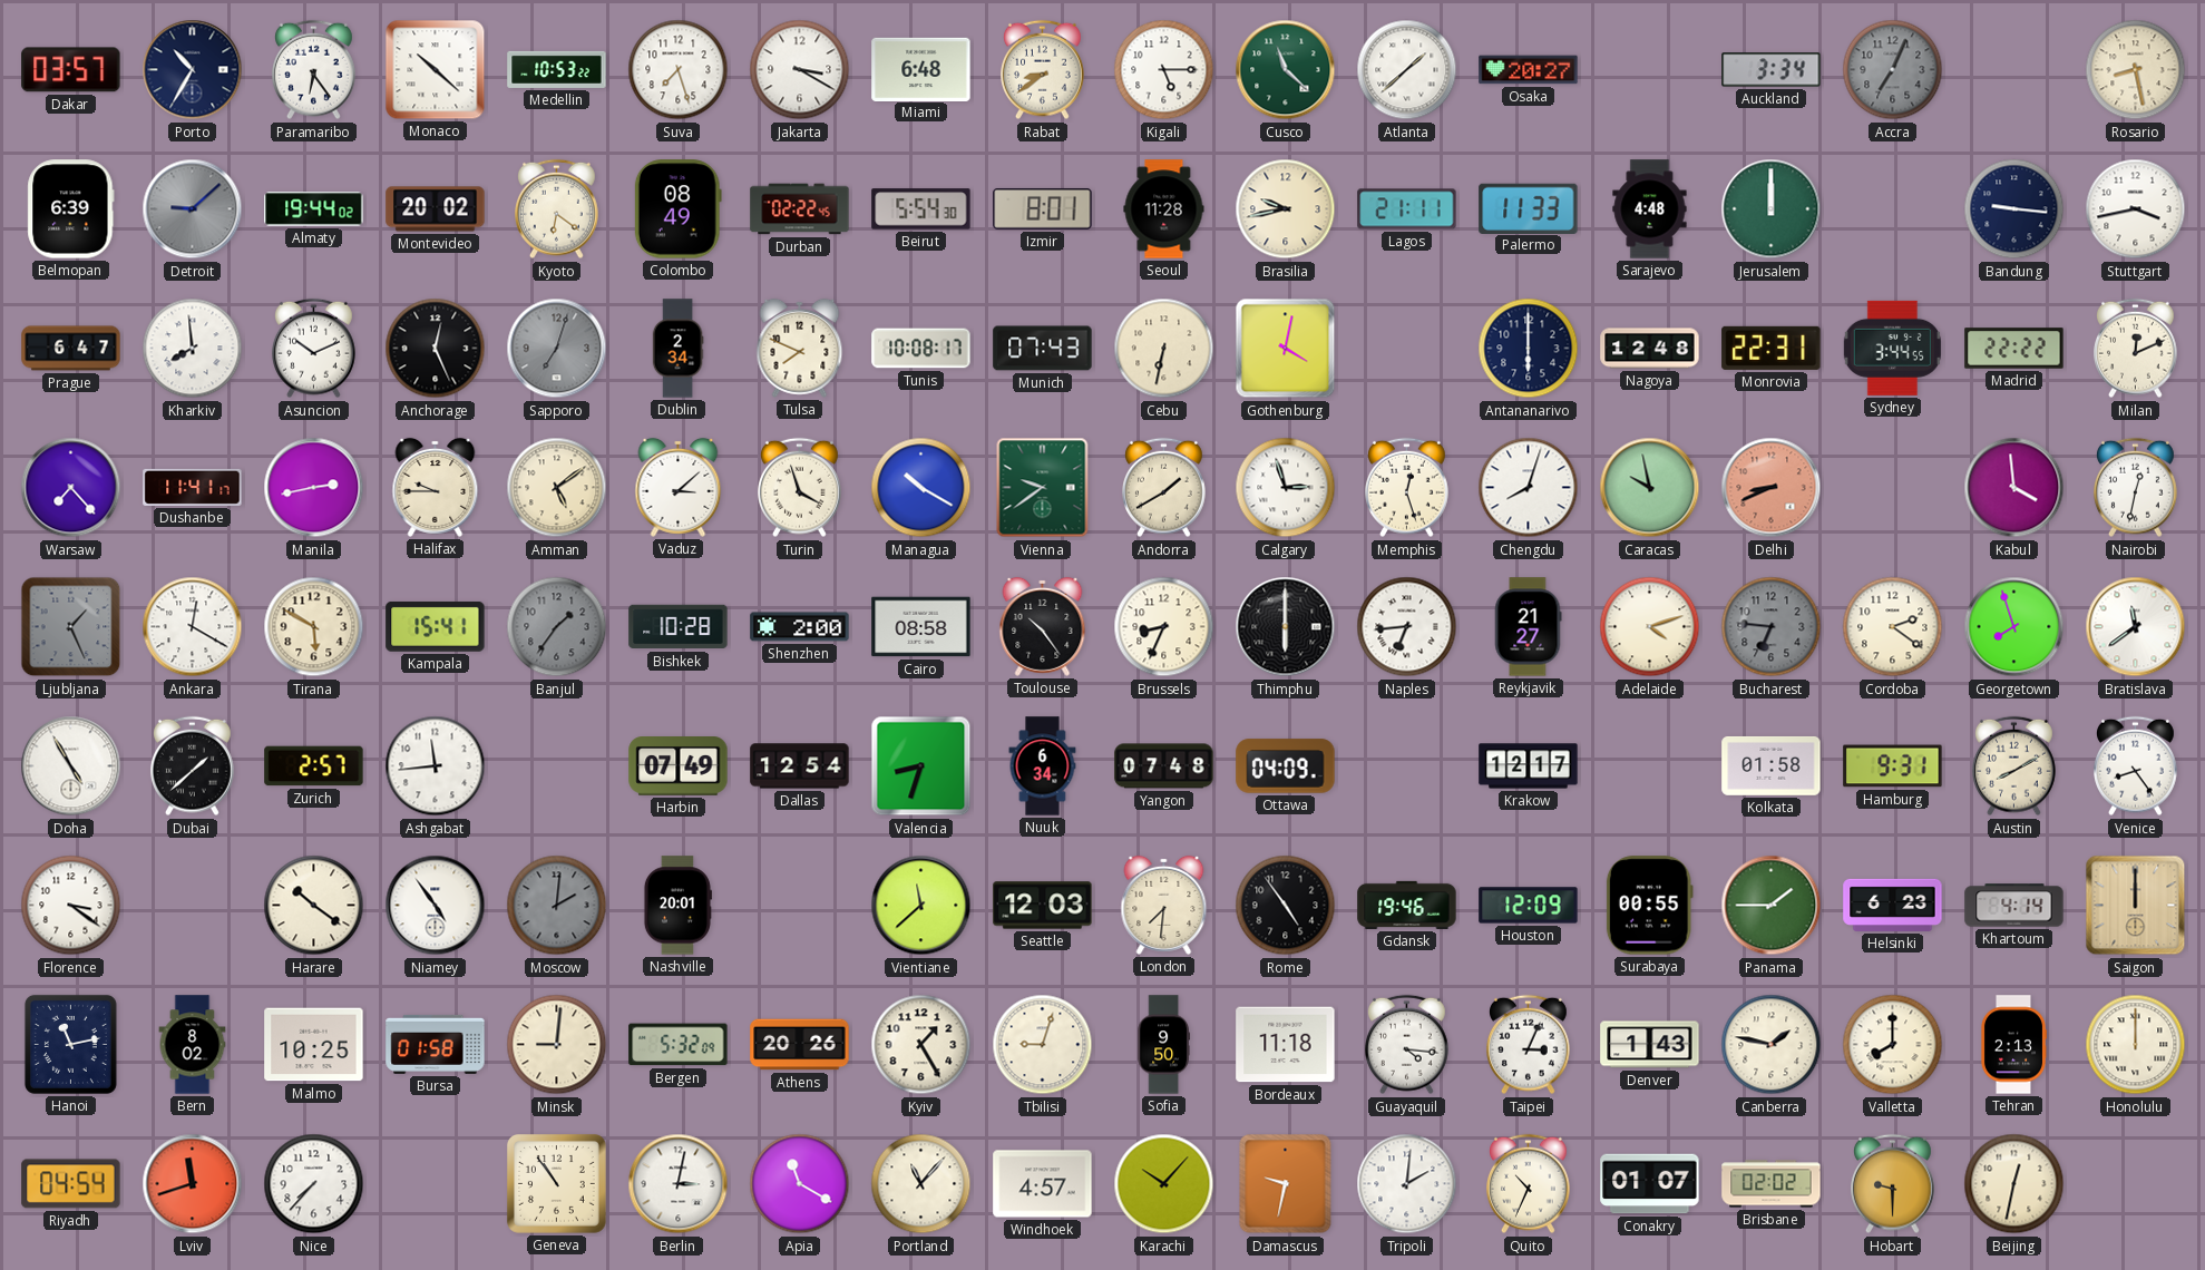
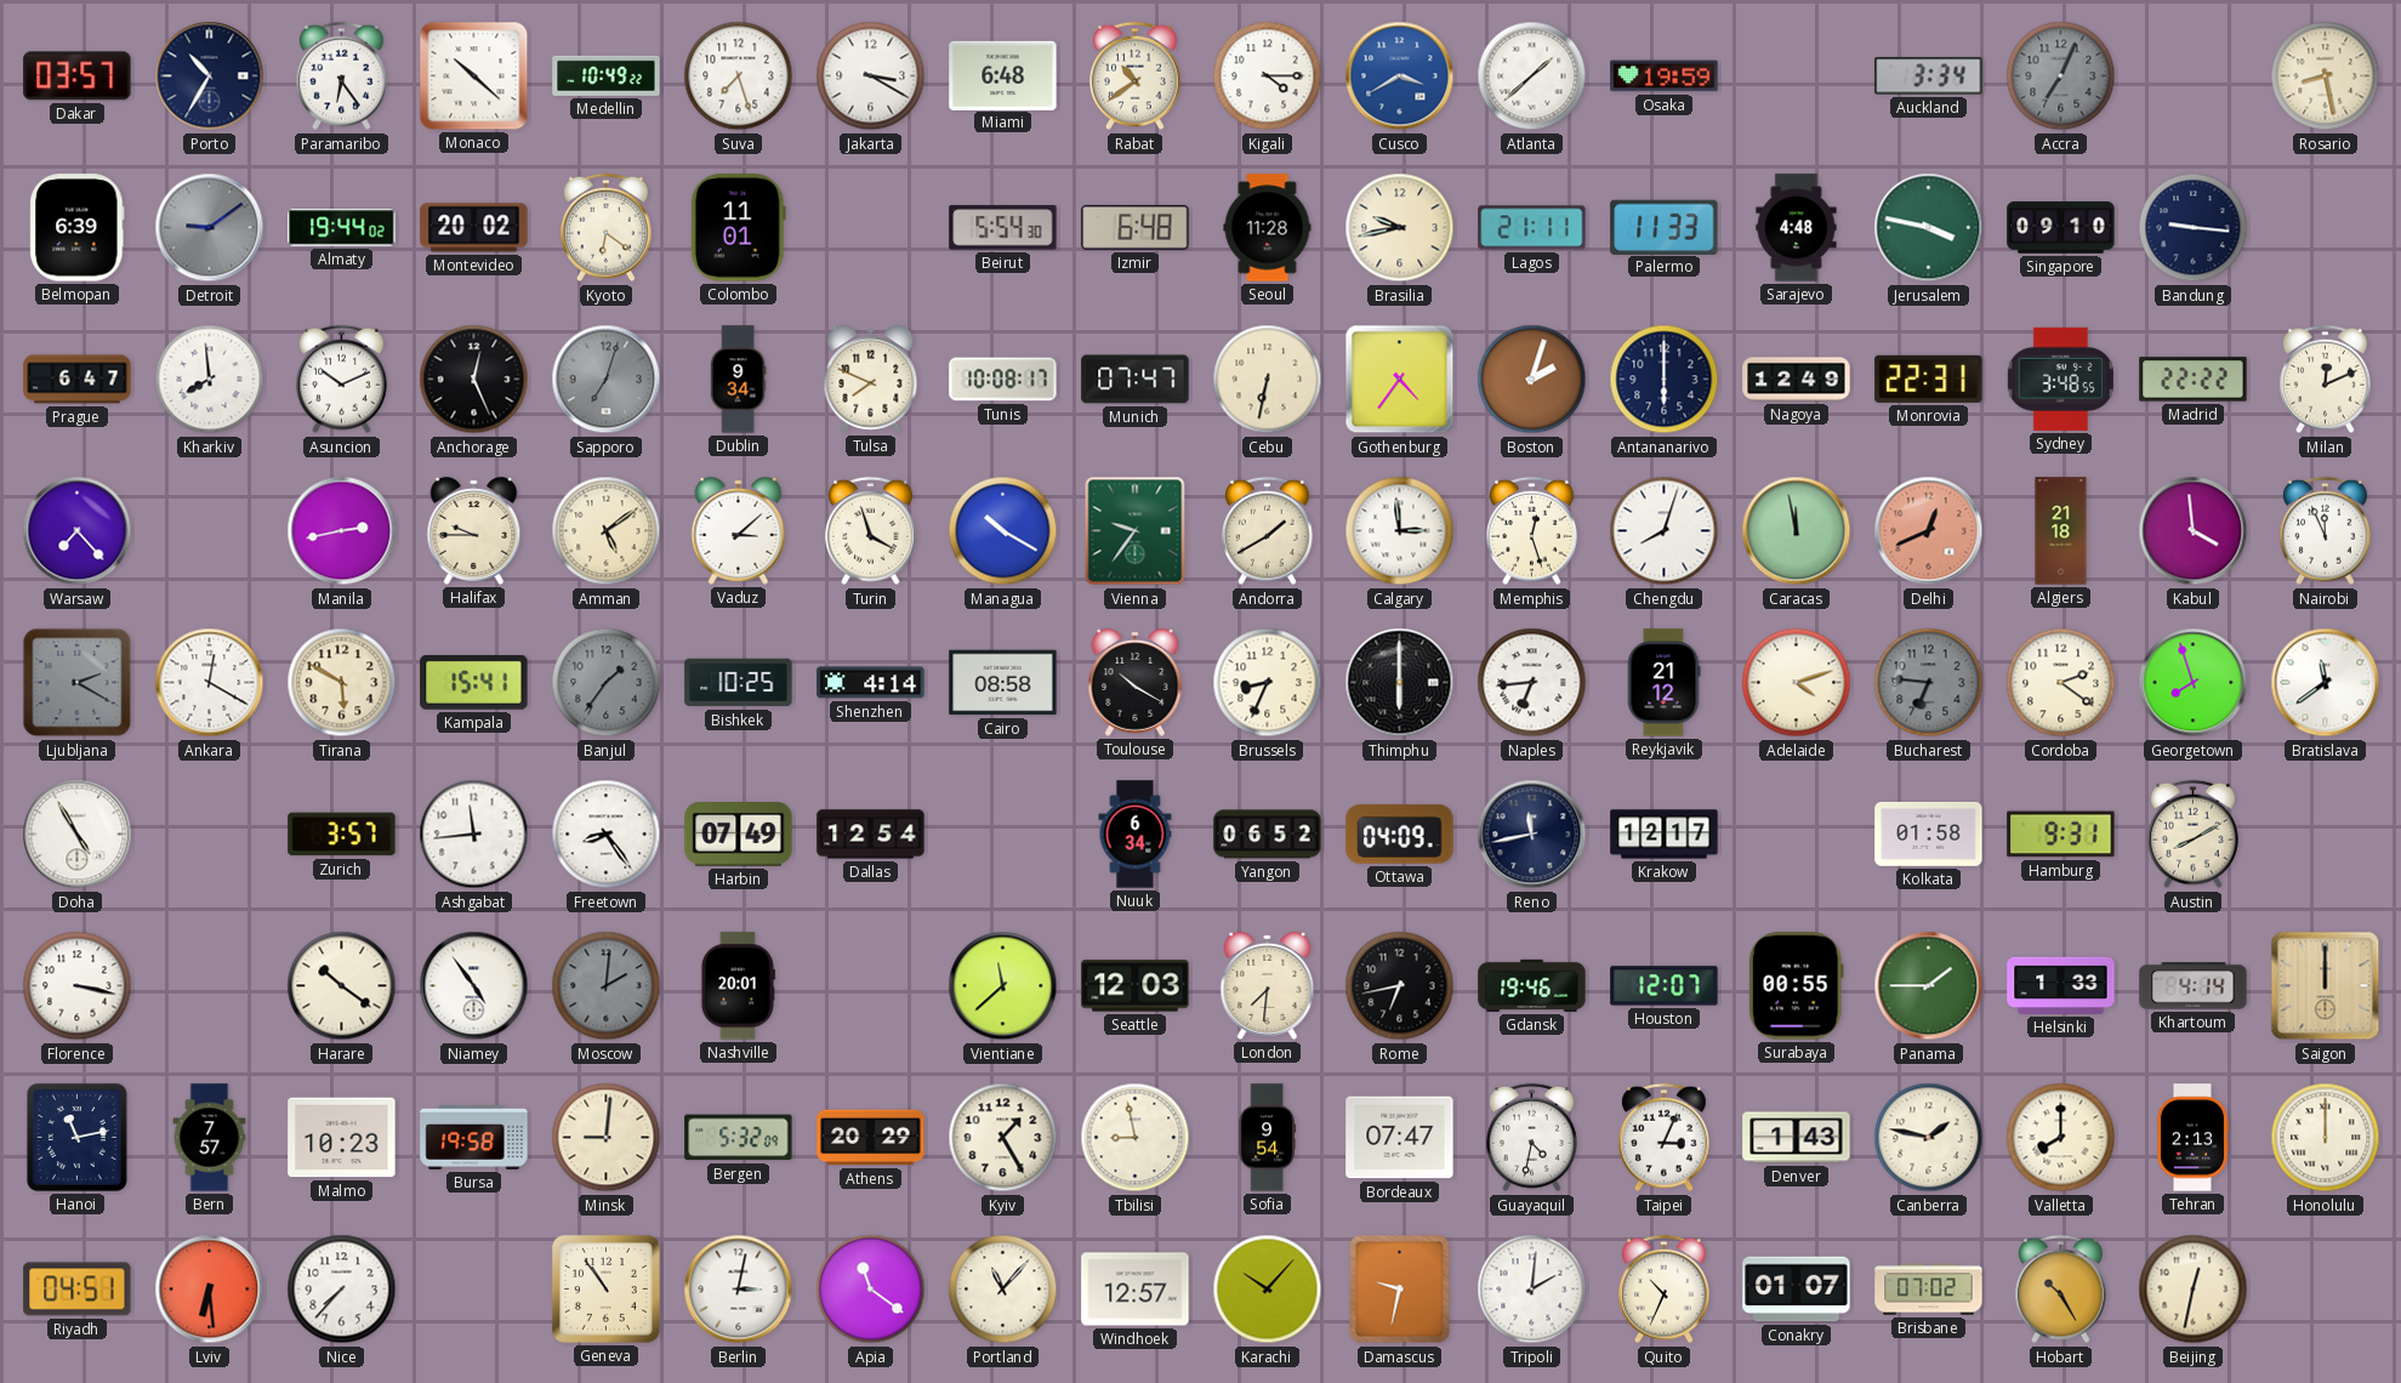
Medellin: 10:53 -> 10:49 (607, 75)
Rabat: 8:39 -> 10:39 (1136, 76)
Kigali: 5:15 -> 4:15 (1268, 76)
Cusco: 11:22 -> 3:40 (1400, 76)
Cusco dial: green -> blue (1400, 76)
Osaka: 20:27 -> 19:59 (1665, 76)
Detroit: 9:08 -> 9:09 (210, 228)
Colombo: 08:49 -> 11:01 (738, 228)
Durban: 02:22 -> none (800, 209)
Izmir: 8:01 -> 6:48 (1136, 227)
Jerusalem: 12:00 -> 3:47 (1929, 228)
Singapore: none -> 09:10 (2061, 228)
Stuttgart: 3:43 -> none (2136, 209)
Dublin: 2:34 -> 9:34 (738, 380)
Munich: 07:43 -> 07:47 (1136, 380)
Gothenburg: 4:02 -> 4:36 (1400, 380)
Boston: none -> 2:03 (1532, 380)
Nagoya: 12:48 -> 12:49 (1797, 380)
Sydney: 3:44 -> 3:48 (2060, 379)
Dushanbe: 11:41 -> none (193, 487)
Vienna: 9:39 -> 9:36 (1136, 531)
Calgary: 2:57 -> 2:59 (1400, 531)
Caracas: 9:58 -> 11:58 (1797, 531)
Delhi: 8:41 -> 12:41 (1929, 531)
Algiers: none -> 21:18 (2061, 531)
Nairobi: 12:32 -> 11:56 (2326, 531)
Ljubljana: 1:26 -> 2:20 (78, 683)
Bishkek: 10:28 -> 10:25 (739, 683)
Shenzhen: 2:00 -> 4:14 (871, 683)
Toulouse: 10:24 -> 10:20 (1136, 682)
Reykjavik: 21:27 -> 21:12 (1663, 683)
Dubai: 1:38 -> none (193, 766)
Zurich: 2:57 -> 3:57 (342, 835)
Freetown: none -> 8:24 (607, 835)
Valencia: 8:33 -> none (921, 766)
Yangon: 07:48 -> 06:52 (1268, 835)
Reno: none -> 11:43 (1532, 835)
Venice: 8:24 -> none (2136, 766)
Florence: 3:21 -> 3:17 (78, 986)
Rome: 4:54 -> 6:43 (1400, 986)
Houston: 12:09 -> 12:07 (1665, 986)
Helsinki: 6:23 -> 1:33 (2061, 985)
Bern: 8:02 -> 7:57 (210, 1138)
Malmo: 10:25 -> 10:23 (342, 1138)
Bursa: 01:58 -> 19:58 (474, 1137)
Athens: 20:26 -> 20:29 (871, 1138)
Tbilisi: 9:03 -> 8:58 (1136, 1138)
Sofia: 9:50 -> 9:54 (1267, 1138)
Bordeaux: 11:18 -> 07:47 (1400, 1138)
Guayaquil: 4:16 -> 4:32 (1532, 1138)
Riyadh: 04:54 -> 04:51 (78, 1290)
Lviv: 11:42 -> 6:29 (210, 1290)
Apia: 11:20 -> 11:21 (871, 1290)
Windhoek: 4:57 -> 12:57 (1136, 1290)
Brisbane: 02:02 -> 07:02 (1929, 1290)
Hobart: 9:30 -> 10:25 (2061, 1290)
